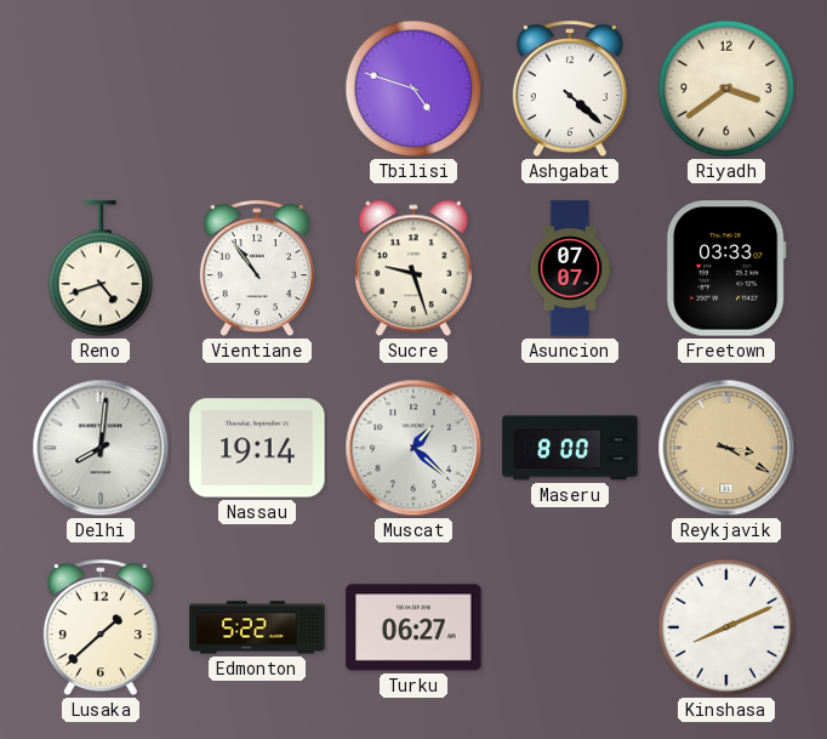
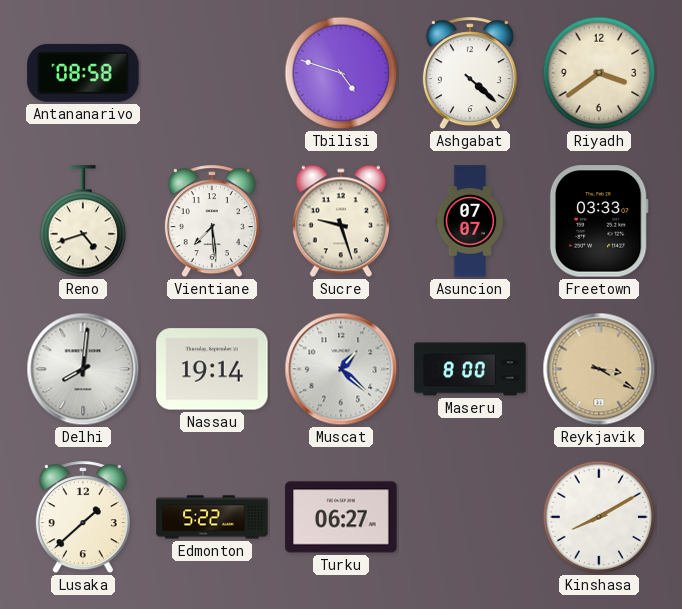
Antananarivo: none -> 08:58 (83, 73)
Vientiane: 10:54 -> 7:29 (212, 222)
Kinshasa: 8:11 -> 8:10 (599, 517)
